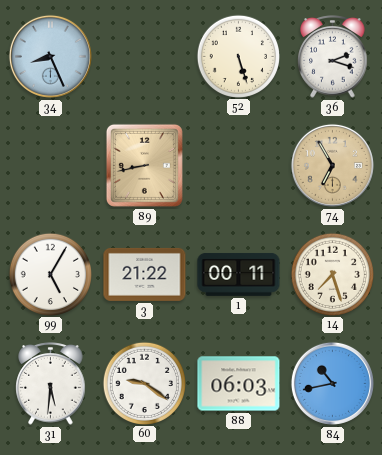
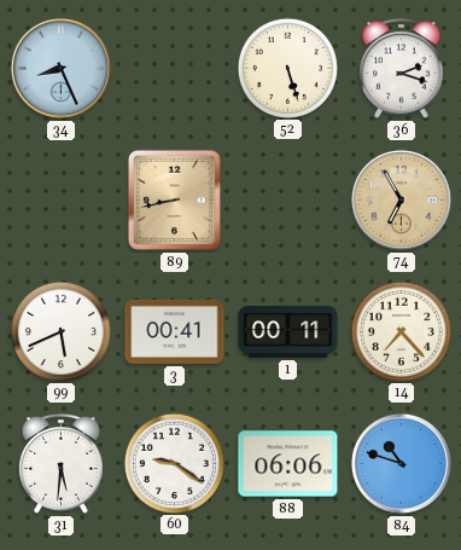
99: 5:05 -> 5:41 (60, 331)
3: 21:22 -> 00:41 (175, 331)
14: 7:27 -> 7:23 (401, 331)
88: 06:03 -> 06:06 (288, 464)
84: 10:43 -> 10:48 (401, 463)
